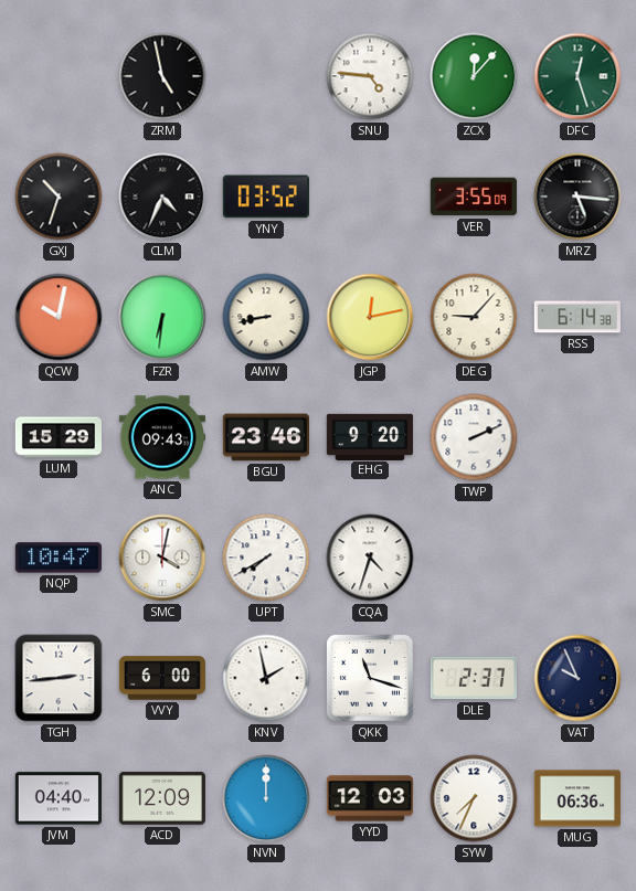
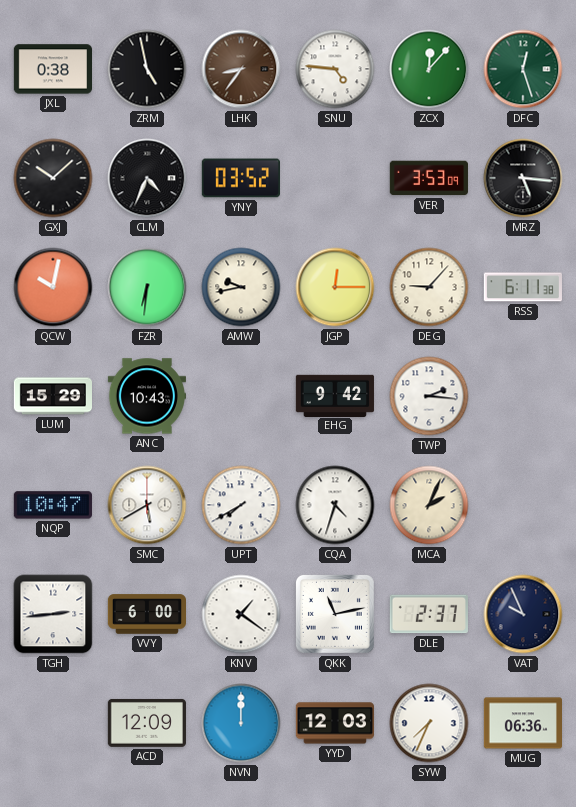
JXL: none -> 0:38 (52, 69)
LHK: none -> 8:36 (241, 69)
GXJ: 10:33 -> 10:08 (53, 178)
VER: 3:55 -> 3:53 (429, 178)
AMW: 8:43 -> 9:43 (241, 287)
JGP: 12:13 -> 12:15 (335, 287)
RSS: 6:14 -> 6:11 (523, 287)
ANC: 09:43 -> 10:43 (146, 396)
BGU: 23:46 -> none (265, 437)
EHG: 9:20 -> 9:42 (334, 395)
TWP: 2:11 -> 2:16 (429, 396)
SMC: 4:02 -> 5:40 (147, 505)
MCA: none -> 2:04 (429, 505)
KNV: 1:58 -> 1:21 (241, 614)
QKK: 11:18 -> 11:13 (335, 614)
JVM: 04:40 -> none (59, 798)
